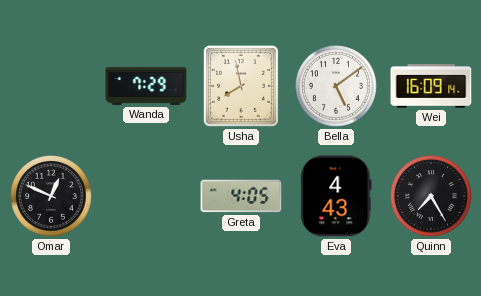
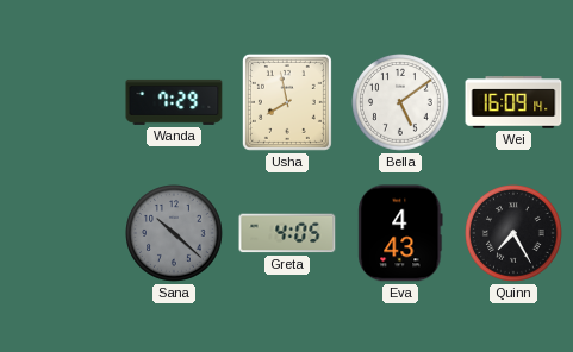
Omar: 12:49 -> none (52, 197)
Sana: none -> 10:22 (175, 234)
